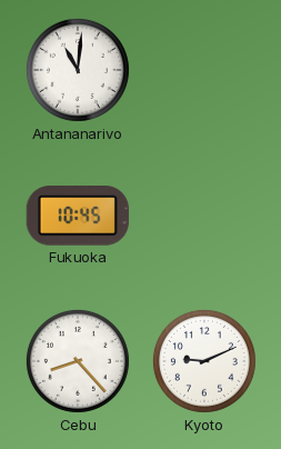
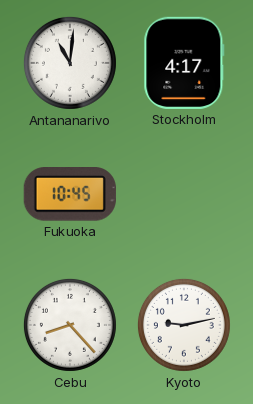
Stockholm: none -> 4:17 (184, 63)
Kyoto: 9:11 -> 9:13 (184, 325)
